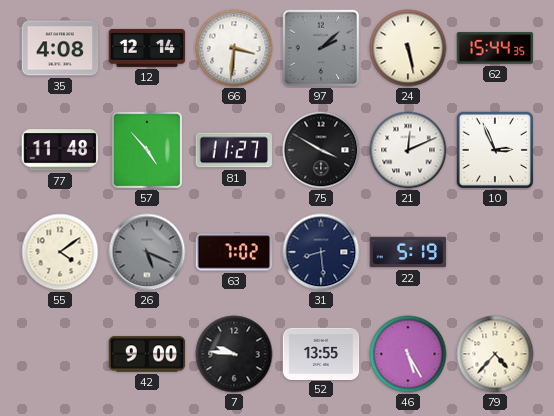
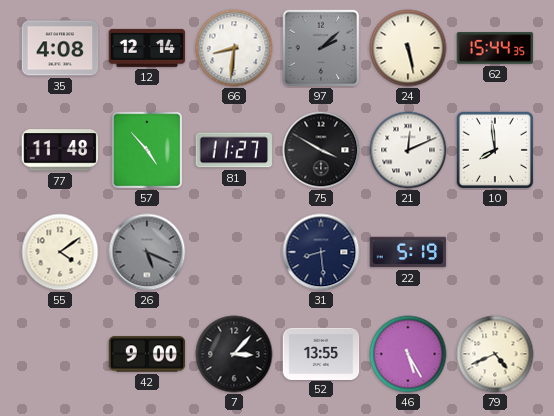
66: 3:31 -> 8:31 (234, 48)
10: 2:56 -> 7:59 (494, 149)
63: 7:02 -> none (234, 252)
7: 9:46 -> 3:07 (234, 354)
79: 4:37 -> 4:41 (495, 354)
